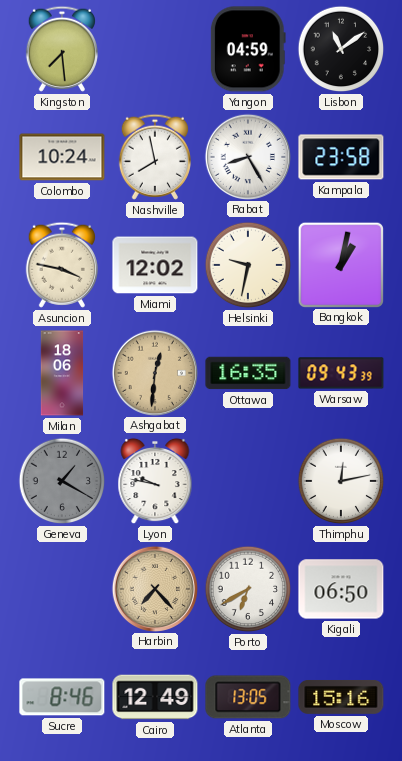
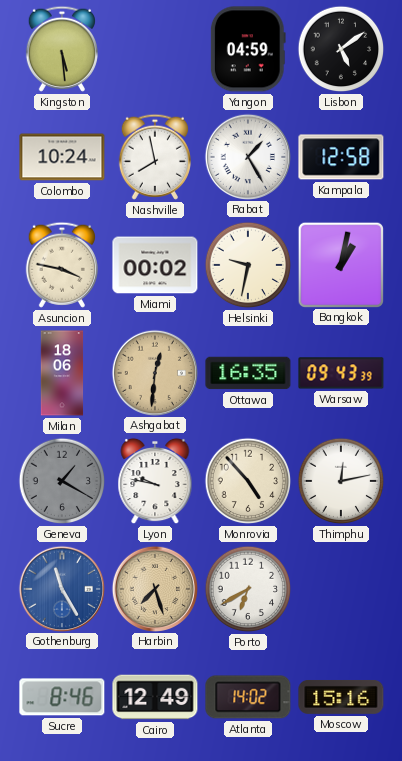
Kingston: 7:29 -> 5:29 (62, 49)
Lisbon: 11:09 -> 5:09 (341, 49)
Rabat: 8:25 -> 1:25 (247, 156)
Kampala: 23:58 -> 12:58 (341, 157)
Miami: 12:02 -> 00:02 (155, 265)
Monrovia: none -> 4:53 (248, 481)
Gothenburg: none -> 11:25 (61, 588)
Harbin: 7:23 -> 7:27 (154, 588)
Kigali: 06:50 -> none (341, 589)
Atlanta: 13:05 -> 14:02 (248, 697)
